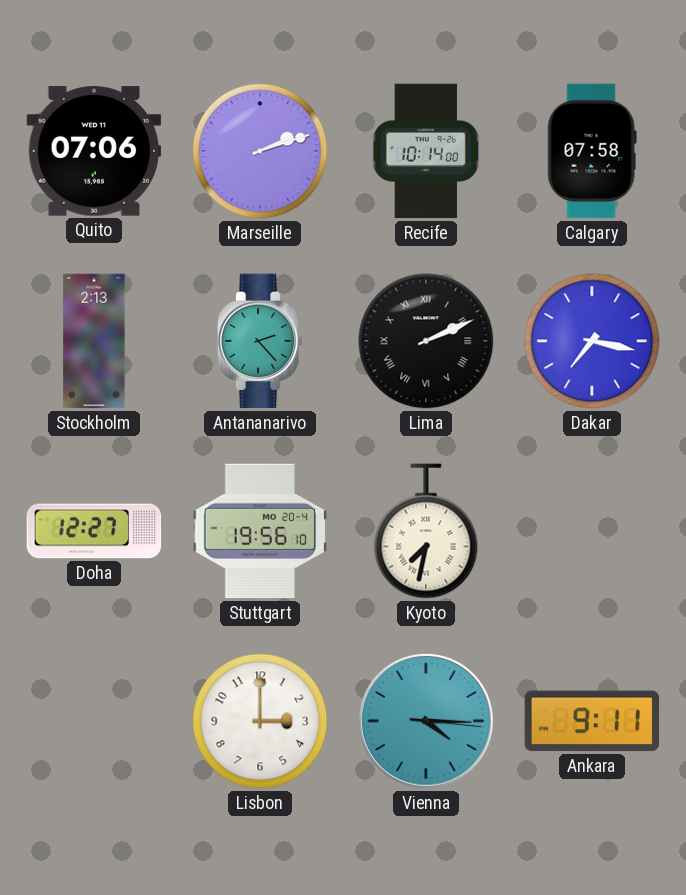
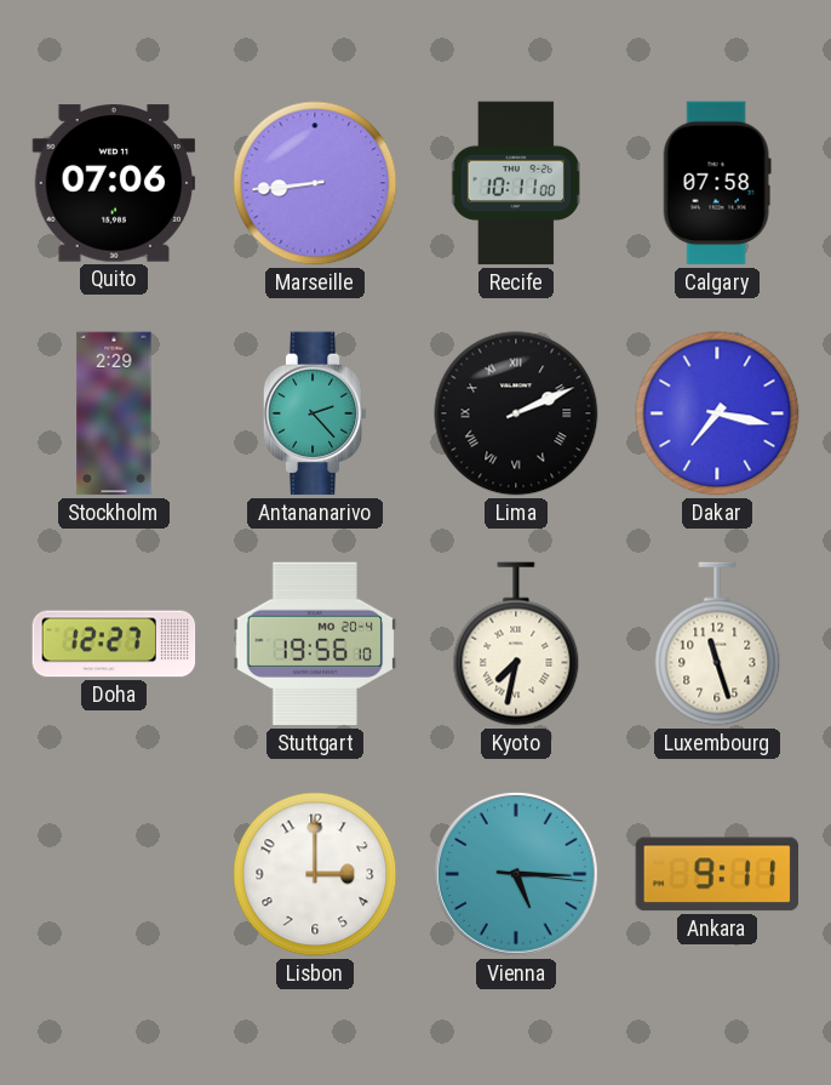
Marseille: 2:12 -> 8:44 (315, 183)
Recife: 10:14 -> 10:11 (516, 183)
Stockholm: 2:13 -> 2:29 (114, 413)
Luxembourg: none -> 11:27 (717, 644)
Vienna: 4:15 -> 5:15 (516, 874)
